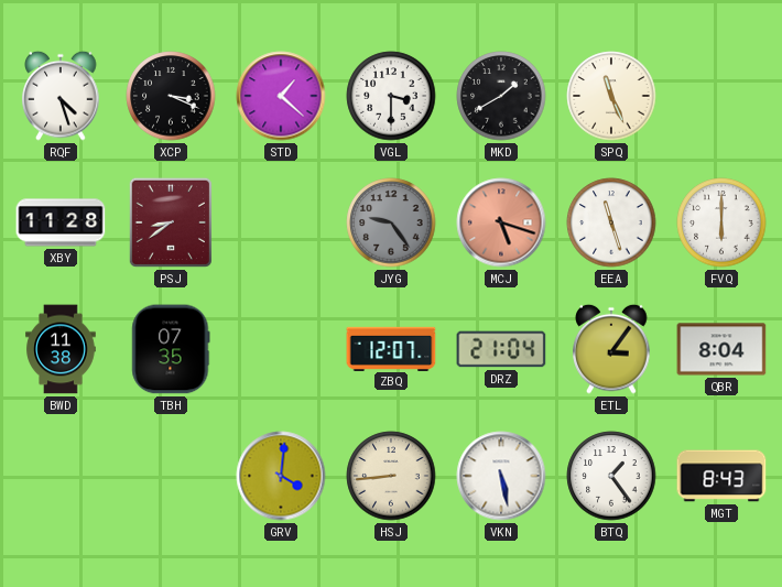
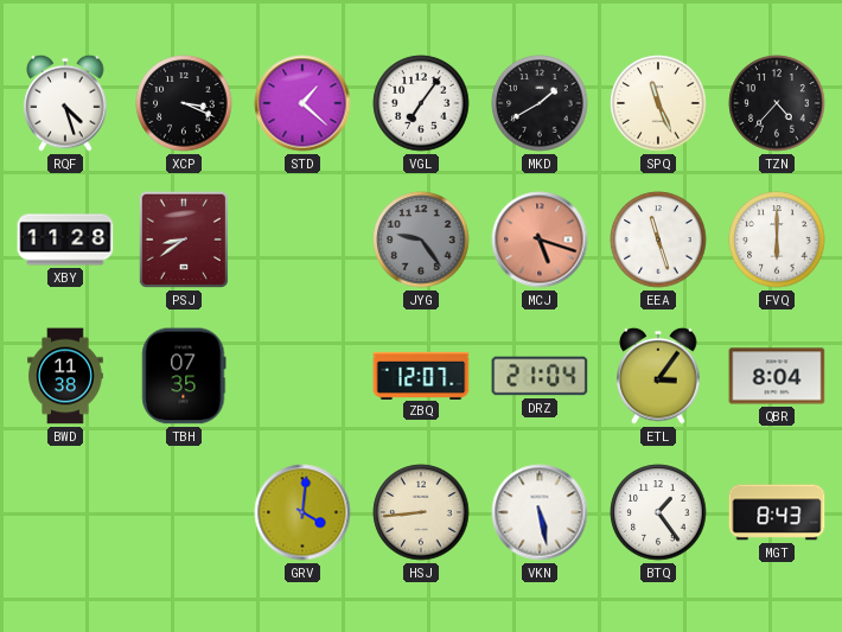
VGL: 3:30 -> 7:06 (421, 103)
TZN: none -> 4:37 (777, 103)
